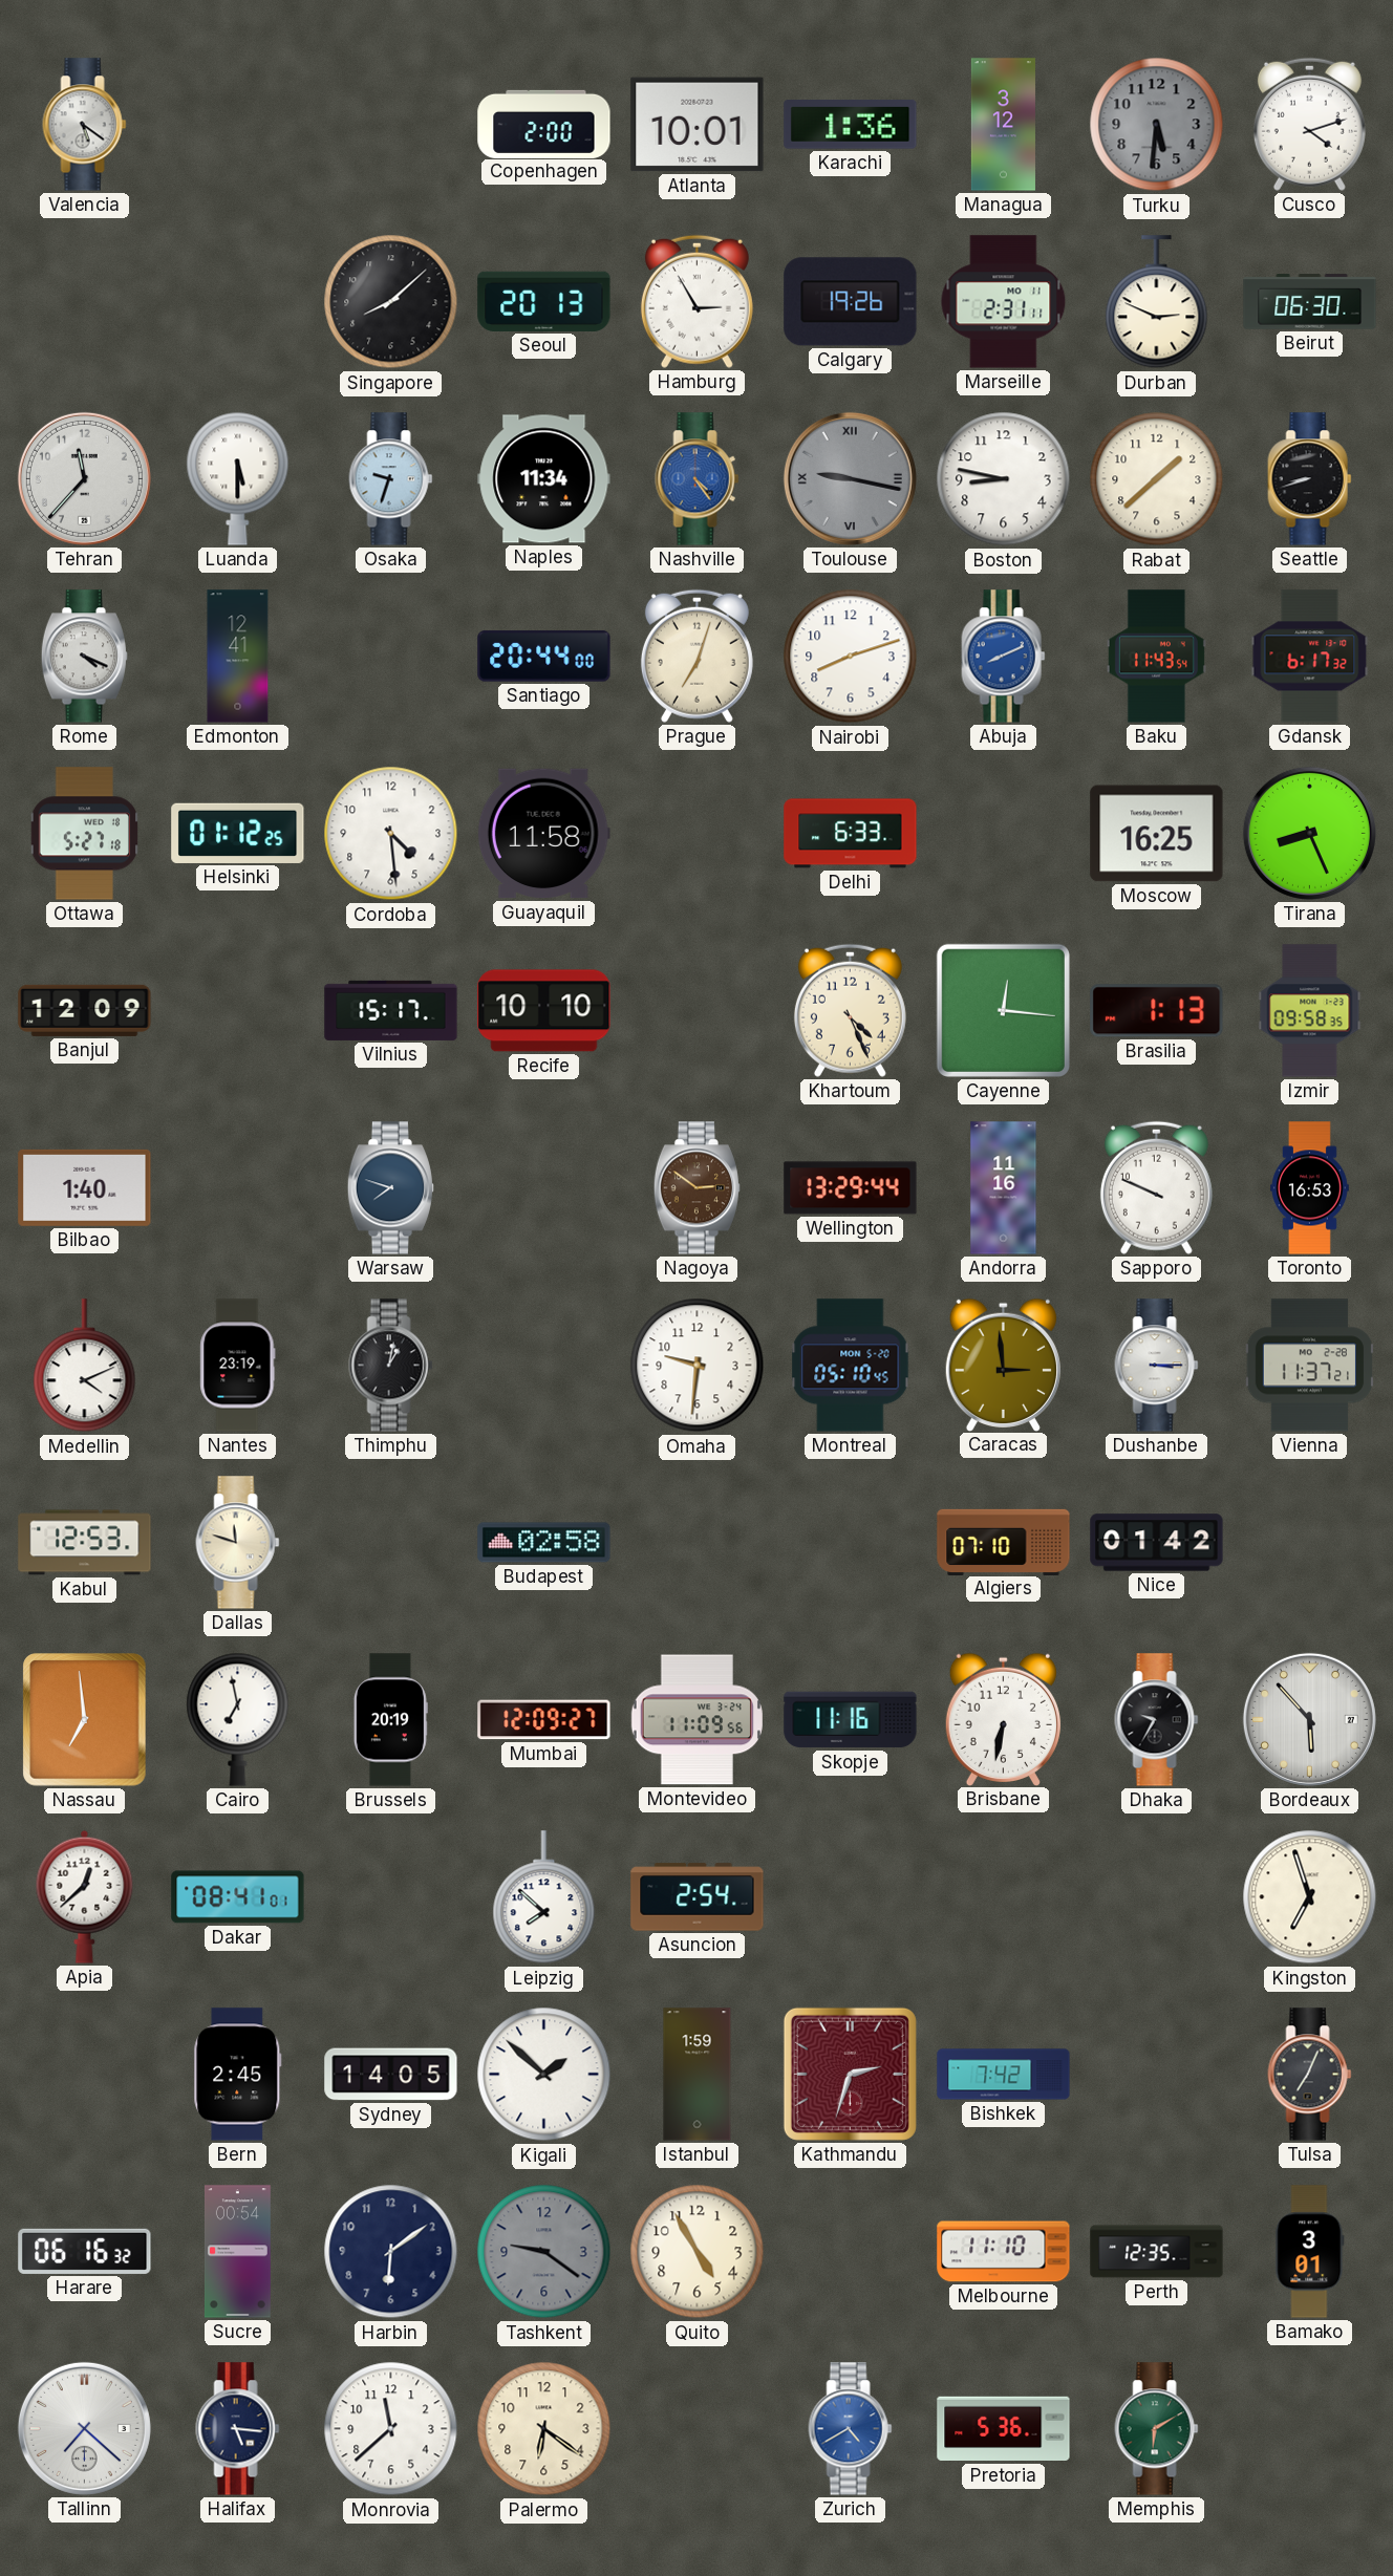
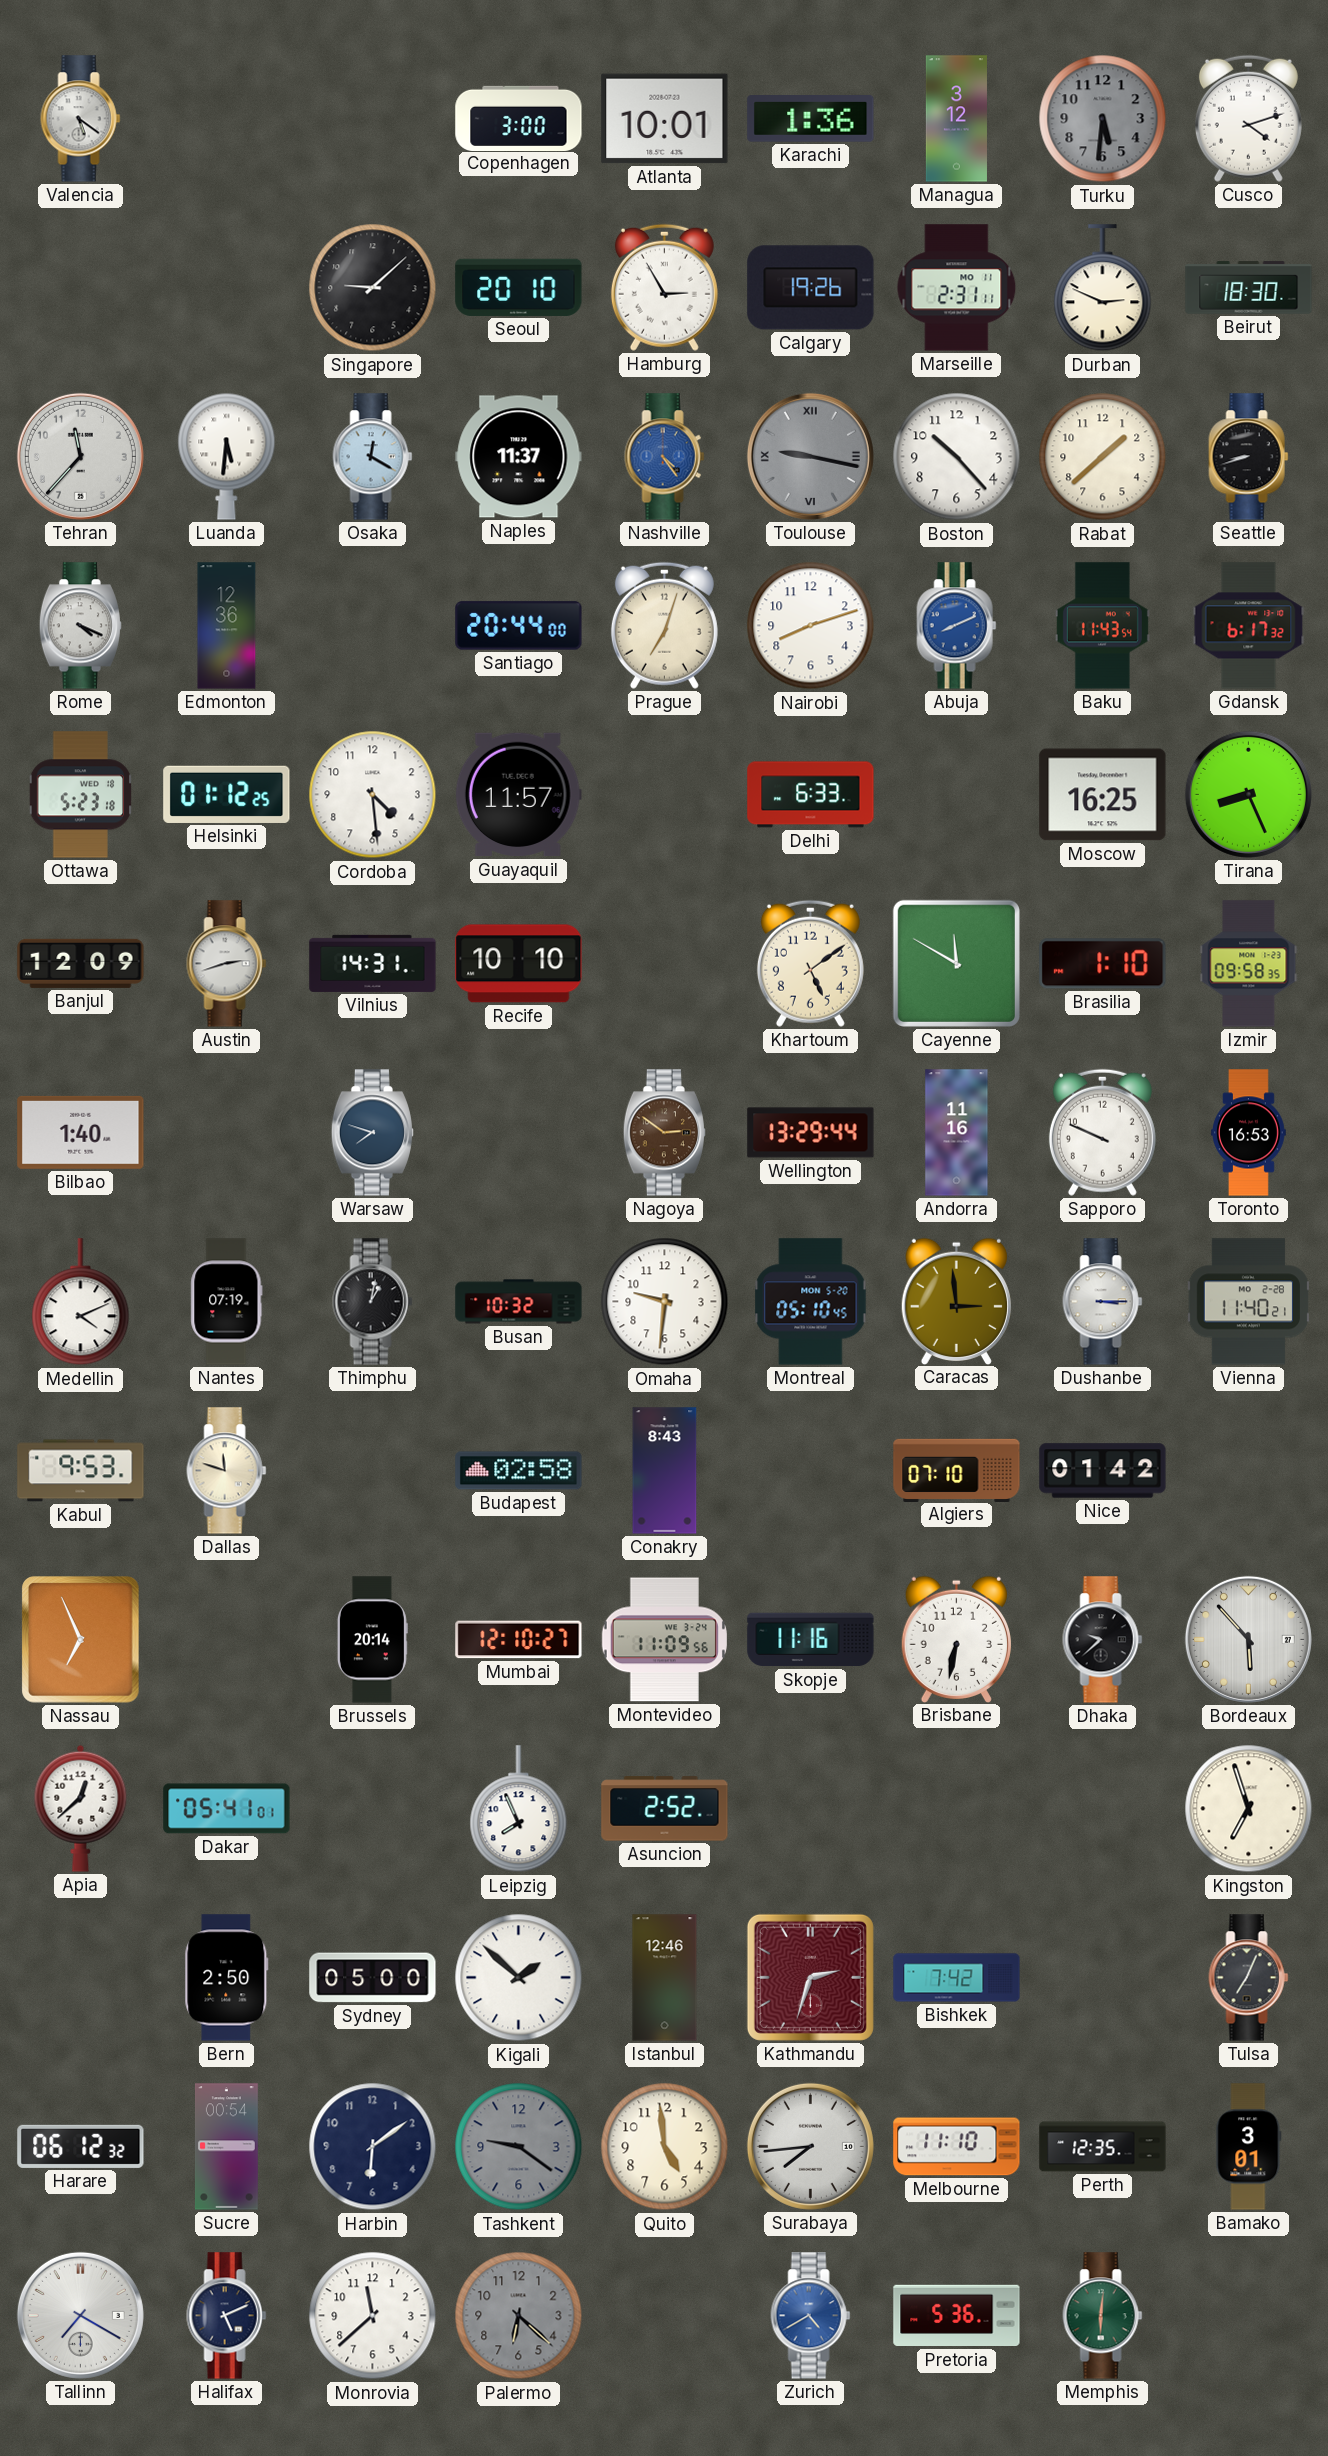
Copenhagen: 2:00 -> 3:00 (519, 118)
Singapore: 8:08 -> 9:08 (373, 288)
Seoul: 20:13 -> 20:10 (519, 287)
Beirut: 06:30 -> 18:30 (1249, 288)
Luanda: 5:30 -> 5:31 (227, 456)
Osaka: 9:33 -> 12:20 (373, 457)
Naples: 11:34 -> 11:37 (519, 457)
Boston: 8:47 -> 10:23 (957, 457)
Edmonton: 12:41 -> 12:36 (227, 626)
Ottawa: 5:27 -> 5:23 (81, 795)
Guayaquil: 11:58 -> 11:57 (518, 795)
Austin: none -> 2:42 (227, 964)
Vilnius: 15:17 -> 14:31 (373, 963)
Khartoum: 4:26 -> 5:09 (810, 963)
Cayenne: 12:16 -> 11:50 (956, 963)
Brasilia: 1:13 -> 1:10 (1103, 964)
Nantes: 23:19 -> 07:19 (227, 1302)
Busan: none -> 10:32 (519, 1302)
Vienna: 11:37 -> 11:40 (1248, 1302)
Kabul: 12:53 -> 9:53 (81, 1471)
Conakry: none -> 8:43 (665, 1471)
Nassau: 6:59 -> 6:56 (81, 1640)
Cairo: 6:58 -> none (238, 1719)
Brussels: 20:19 -> 20:14 (372, 1640)
Mumbai: 12:09 -> 12:10 (519, 1640)
Dhaka: 9:35 -> 9:38 (1103, 1640)
Dakar: 08:41 -> 05:41 (227, 1809)
Leipzig: 7:52 -> 7:56 (519, 1809)
Asuncion: 2:54 -> 2:52 (665, 1809)
Bern: 2:45 -> 2:50 (227, 1978)
Sydney: 14:05 -> 05:00 (373, 1978)
Istanbul: 1:59 -> 12:46 (665, 1978)
Harare: 06:16 -> 06:12 (81, 2146)
Quito: 4:55 -> 4:59 (665, 2147)
Surabaya: none -> 7:44 (810, 2146)
Tallinn: 7:22 -> 7:20 (80, 2315)
Halifax: 5:16 -> 5:11 (227, 2316)
Palermo: 6:21 -> 6:22 (519, 2316)
Palermo dial: cream -> grey (519, 2316)
Memphis: 6:10 -> 6:01 (1103, 2316)
